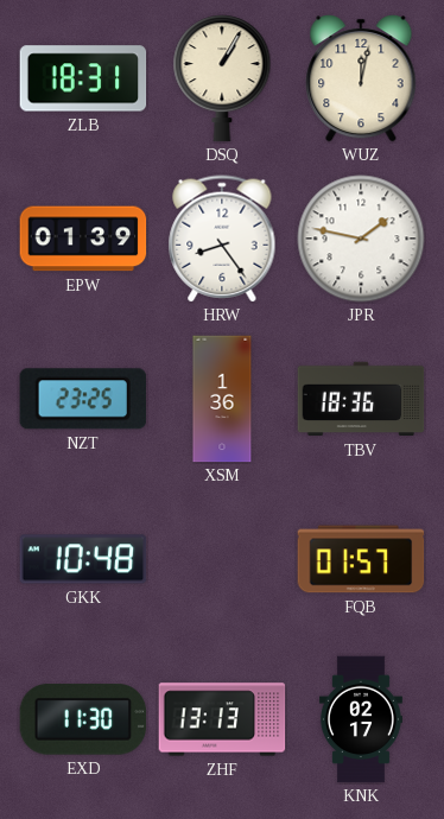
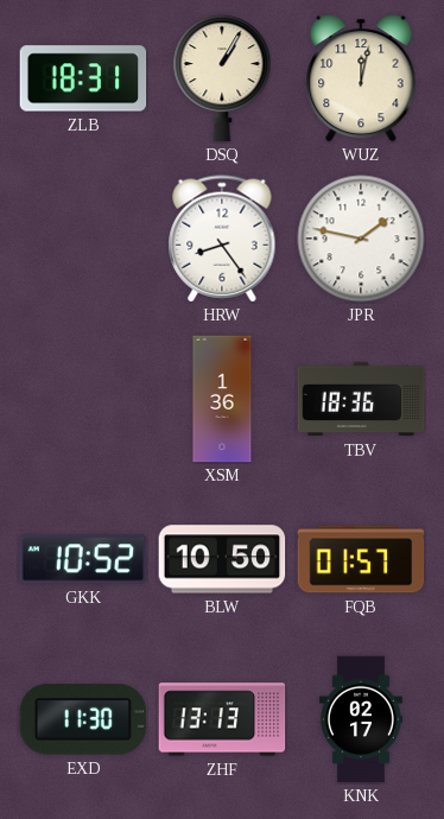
EPW: 01:39 -> none (83, 239)
NZT: 23:25 -> none (83, 399)
GKK: 10:48 -> 10:52 (83, 559)
BLW: none -> 10:50 (222, 559)
